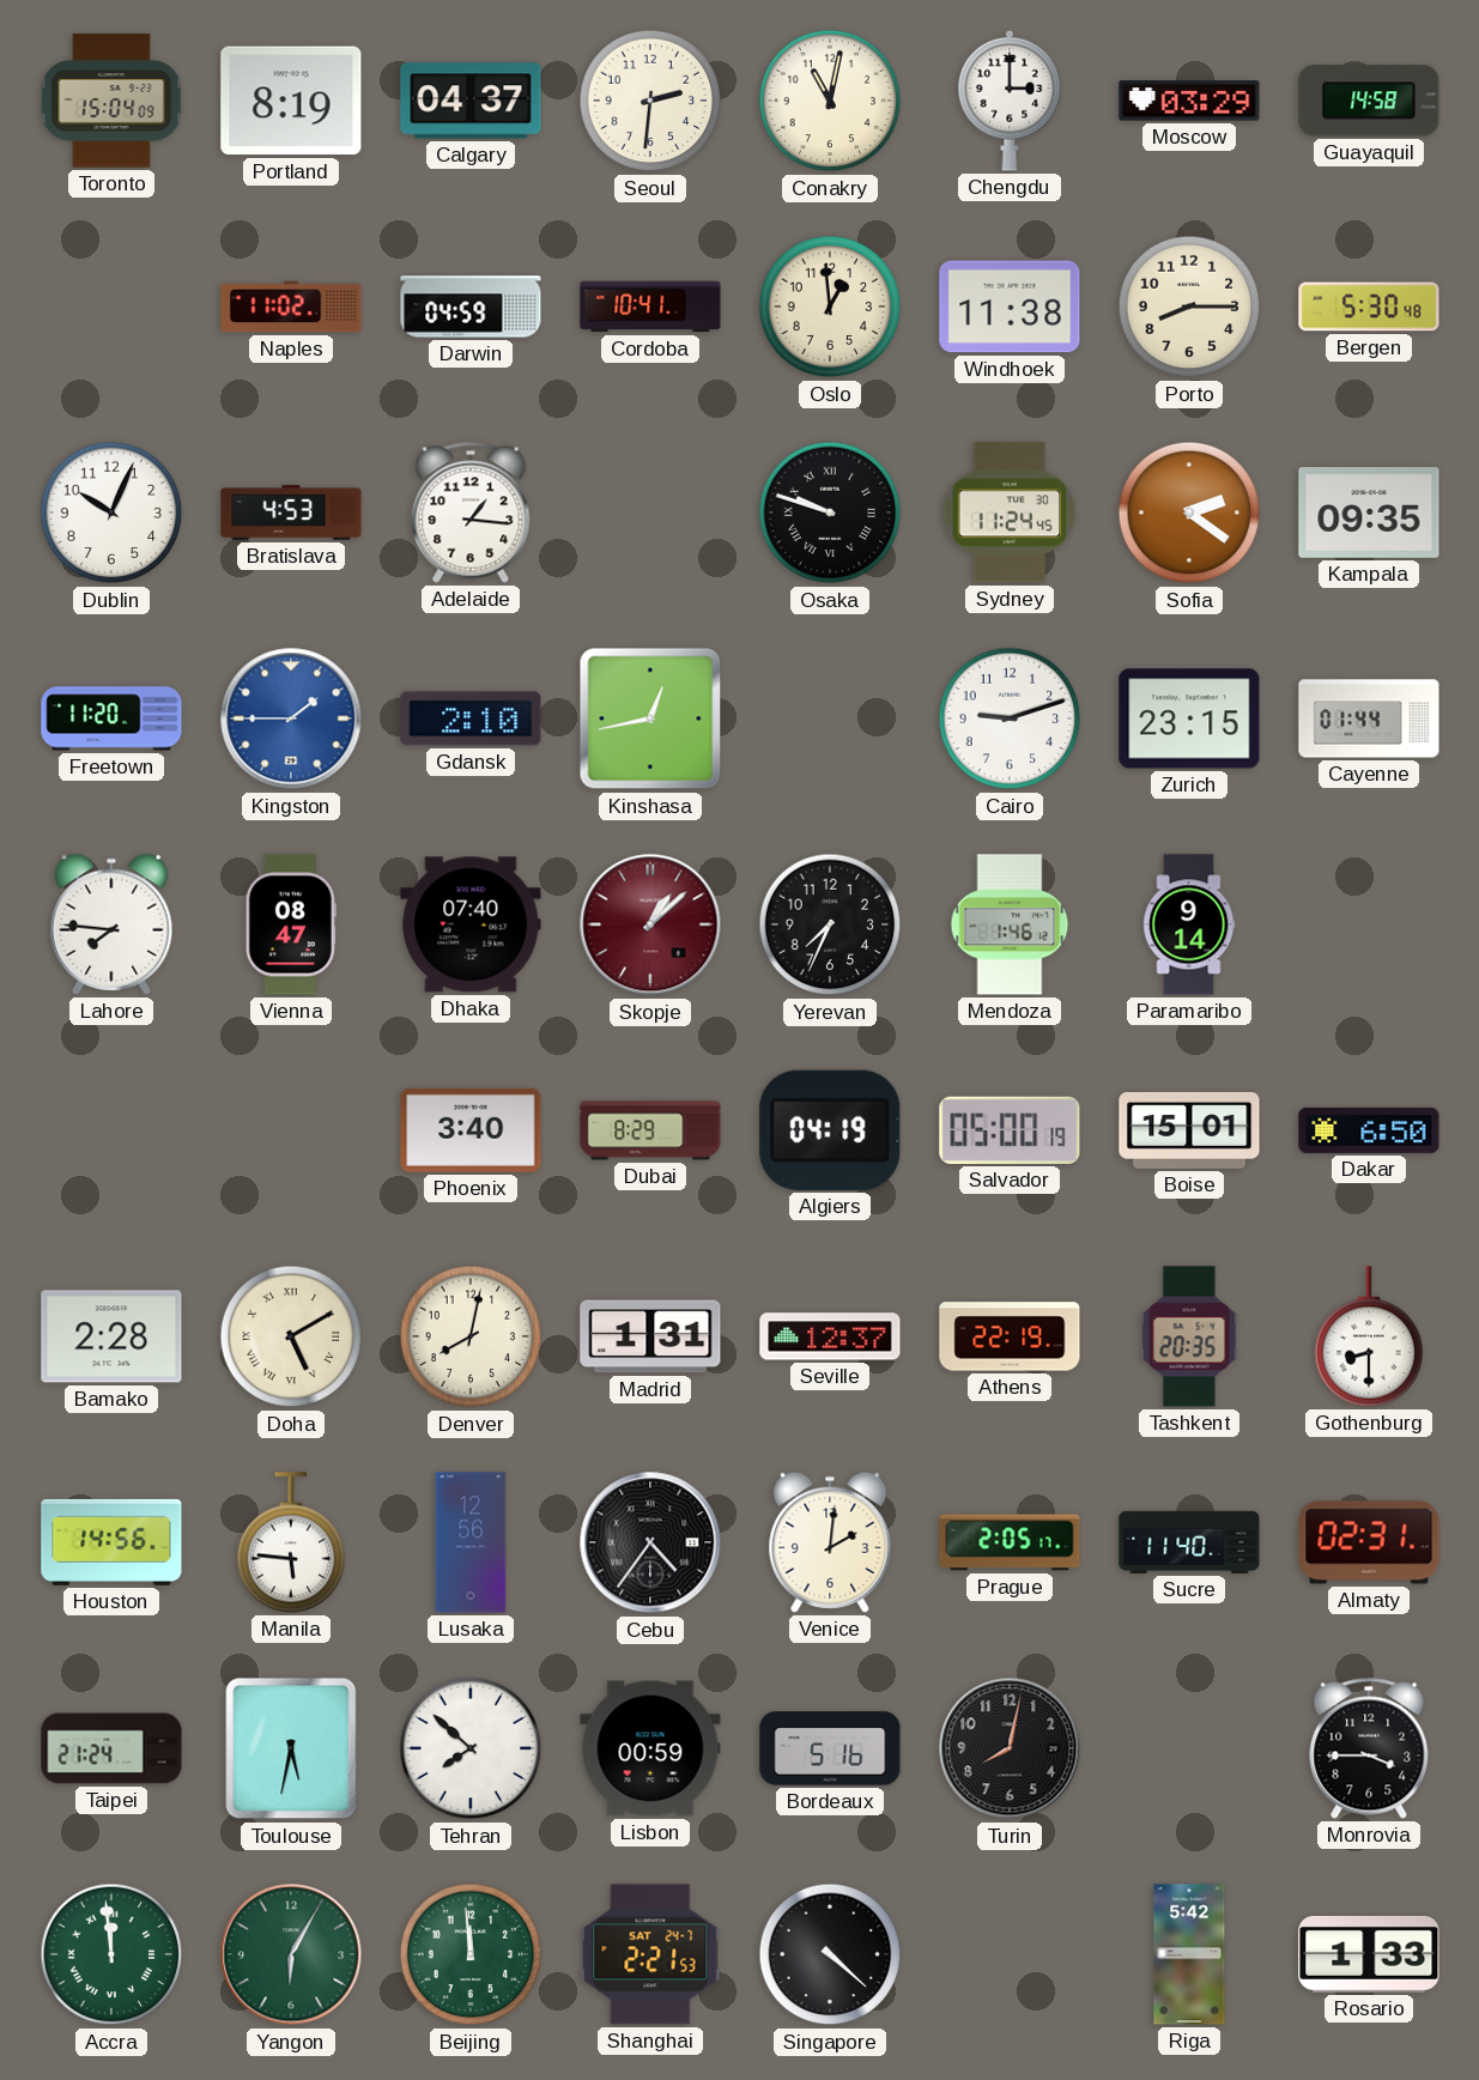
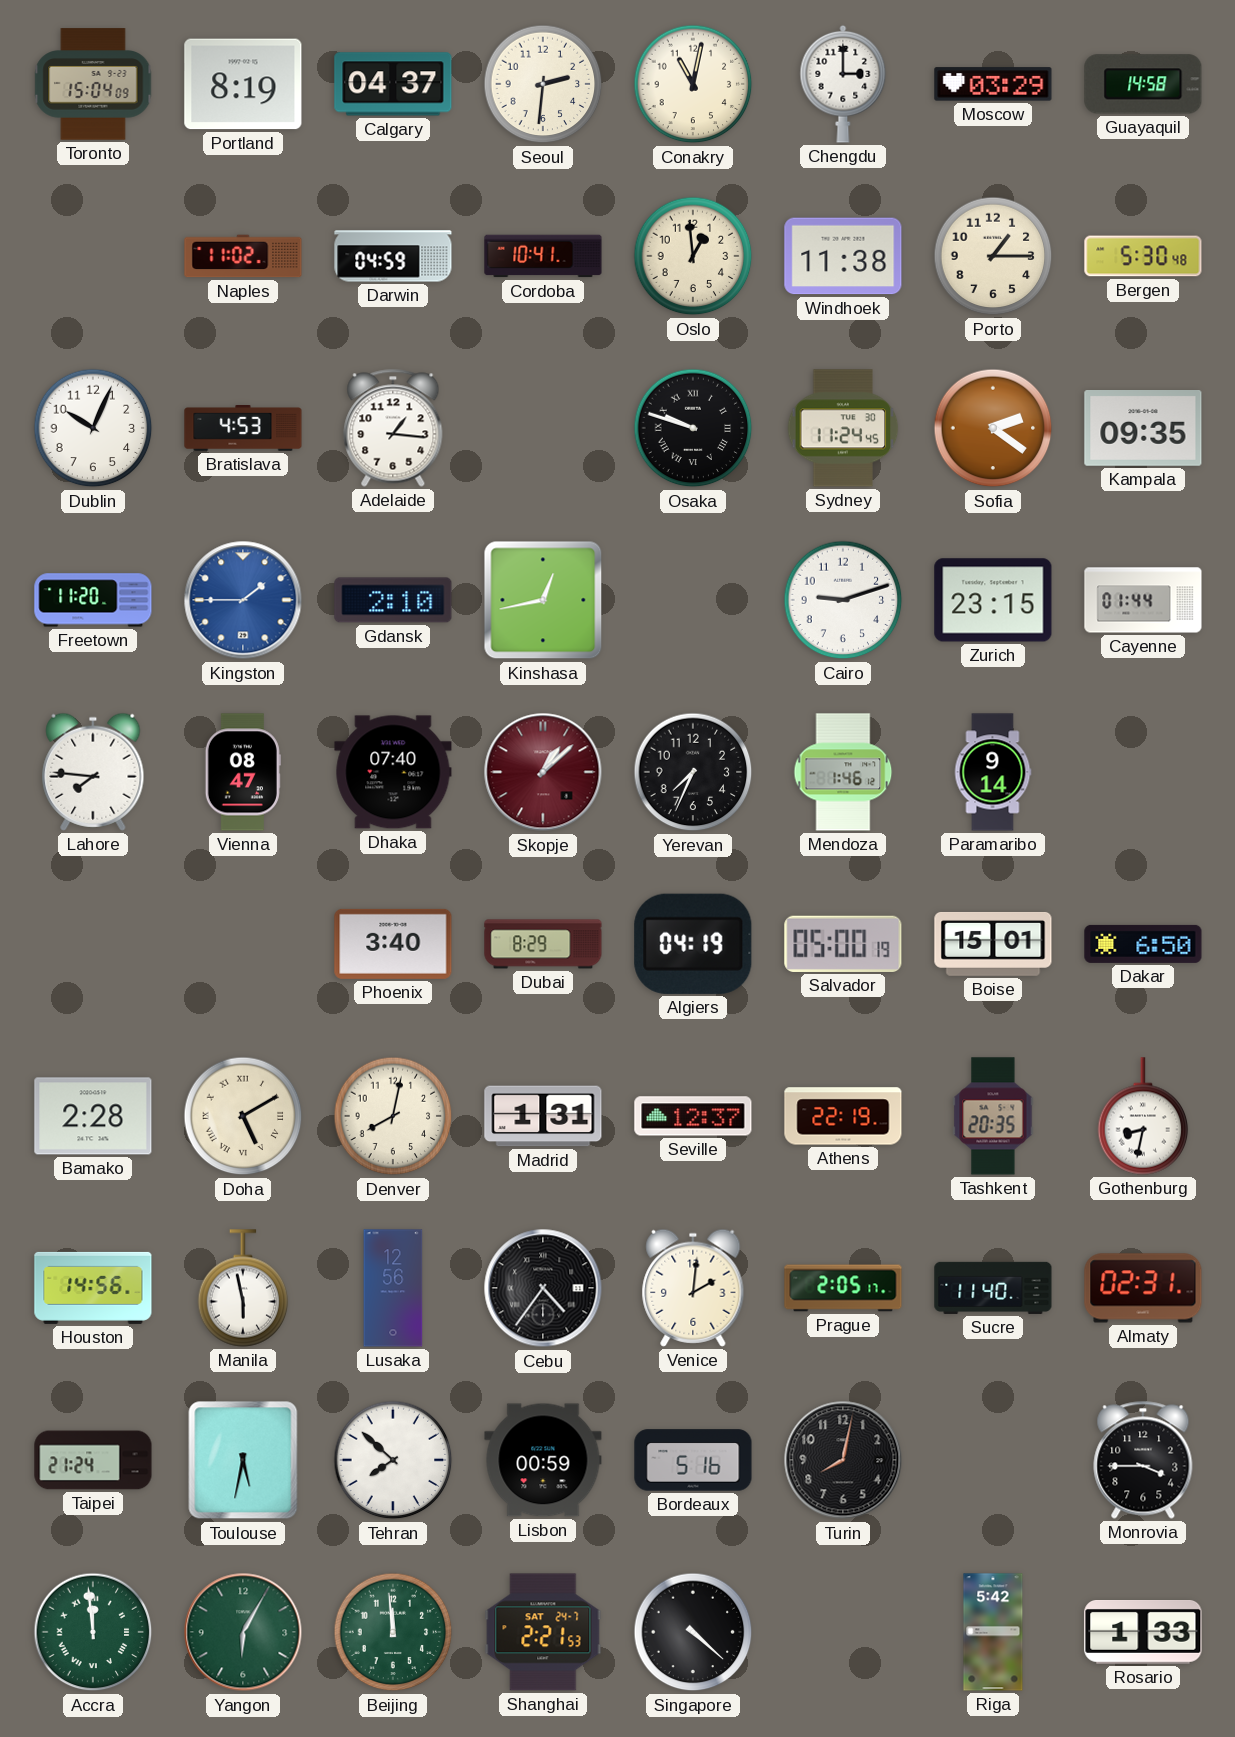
Porto: 8:15 -> 1:15 (993, 256)
Gothenburg: 8:30 -> 8:32 (1143, 1116)
Manila: 5:46 -> 5:58 (243, 1288)
